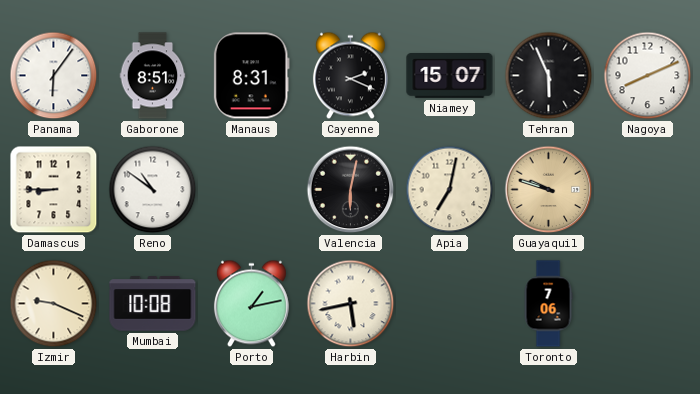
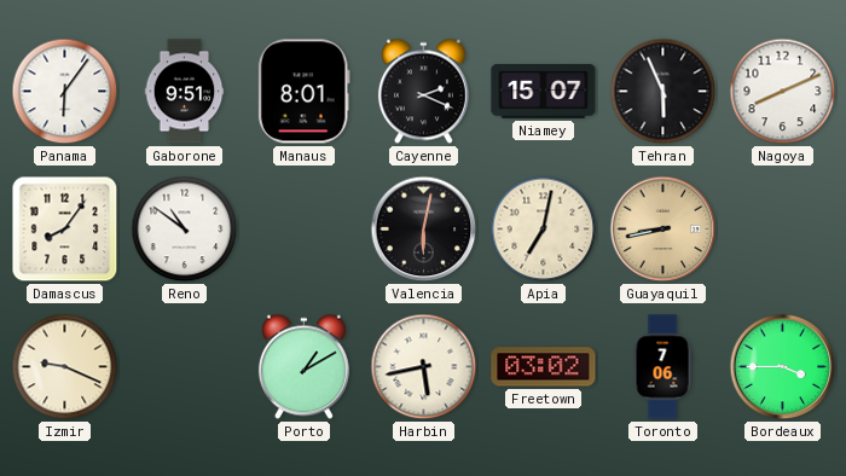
Gaborone: 8:51 -> 9:51 (185, 92)
Manaus: 8:31 -> 8:01 (303, 92)
Damascus: 8:45 -> 8:06 (65, 230)
Guayaquil: 9:48 -> 8:43 (664, 230)
Mumbai: 10:08 -> none (153, 304)
Porto: 1:13 -> 1:10 (303, 367)
Freetown: none -> 03:02 (544, 367)
Bordeaux: none -> 3:45 (783, 367)
